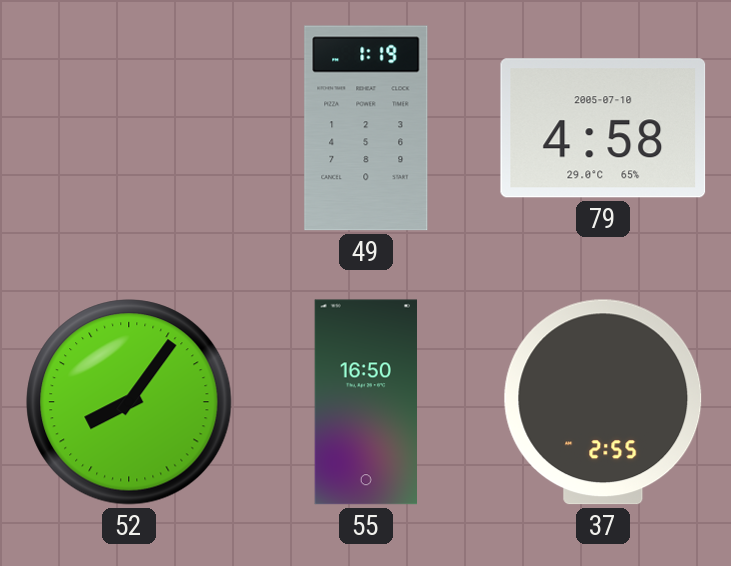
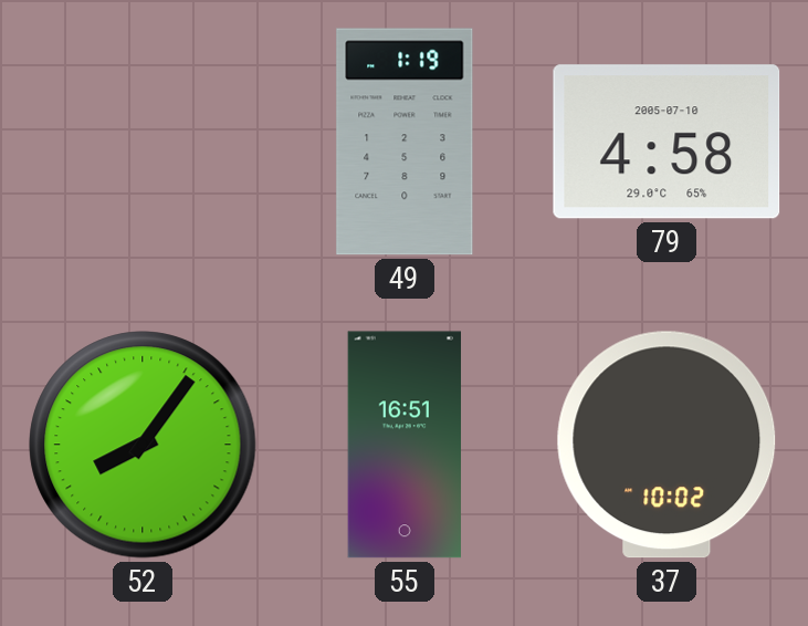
55: 16:50 -> 16:51 (403, 445)
37: 2:55 -> 10:02 (667, 445)
